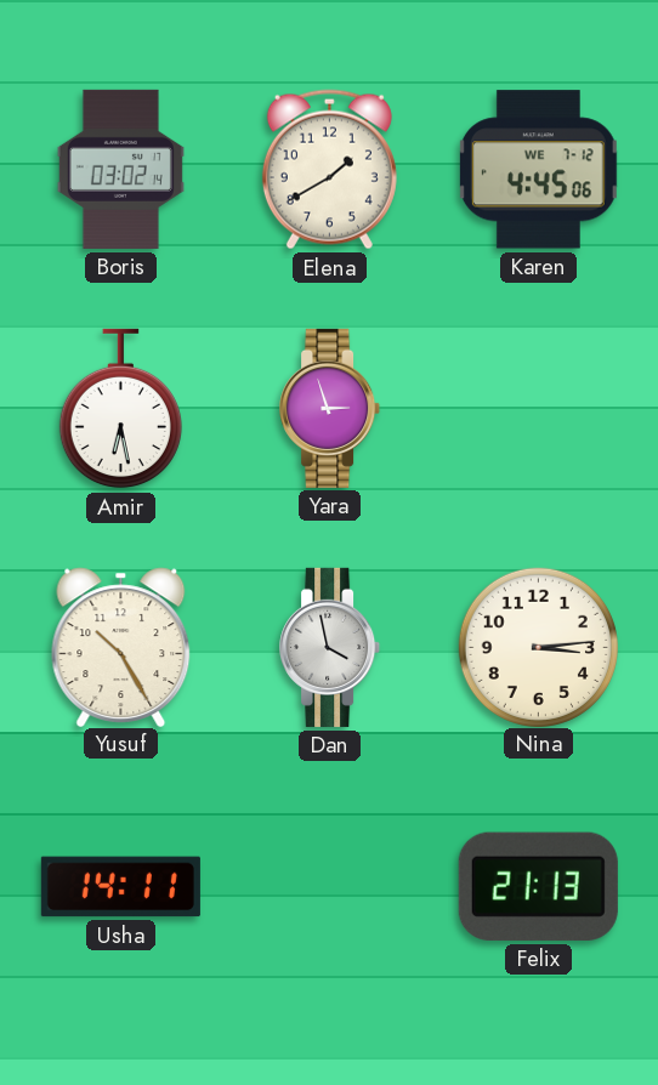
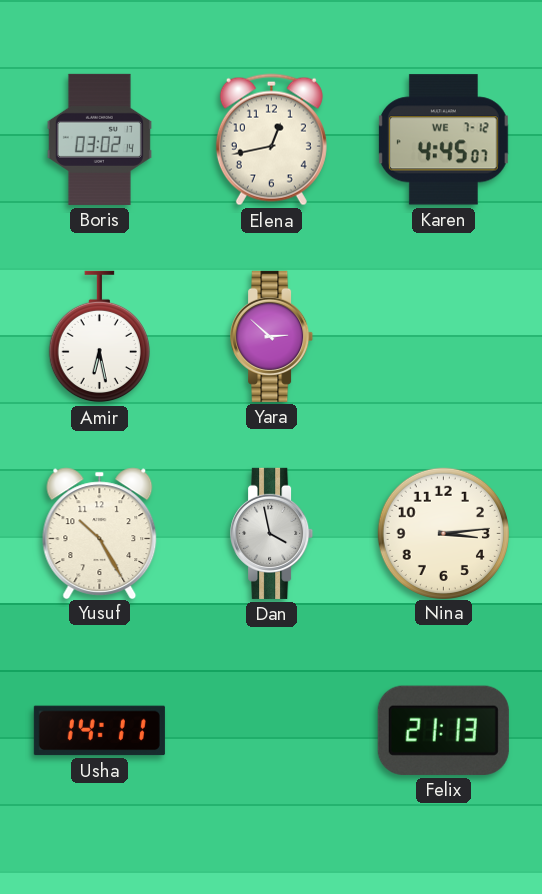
Elena: 1:40 -> 12:43 (271, 140)
Karen: 4:45:06 -> 4:45:07 (443, 140)
Yara: 2:57 -> 2:52 (272, 336)
